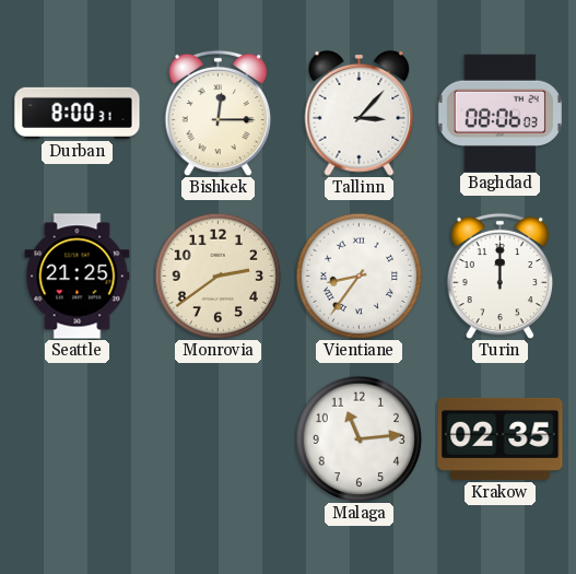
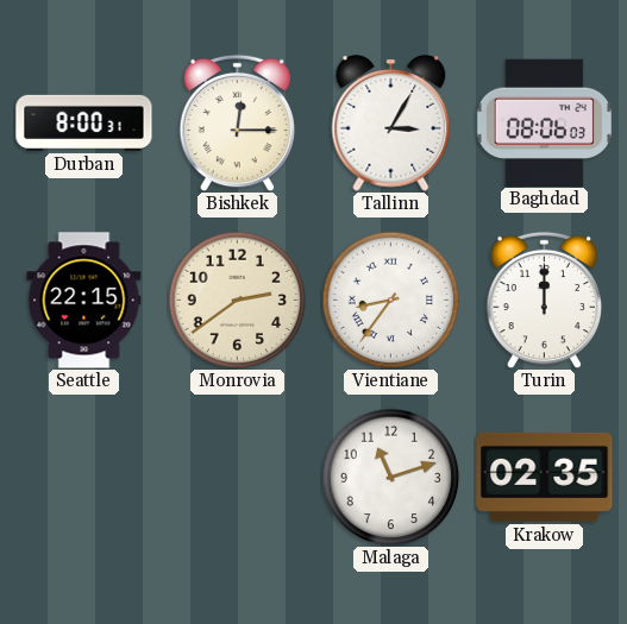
Tallinn: 3:07 -> 3:05 (391, 122)
Seattle: 21:25 -> 22:15 (84, 301)
Malaga: 11:14 -> 11:12 (390, 477)
